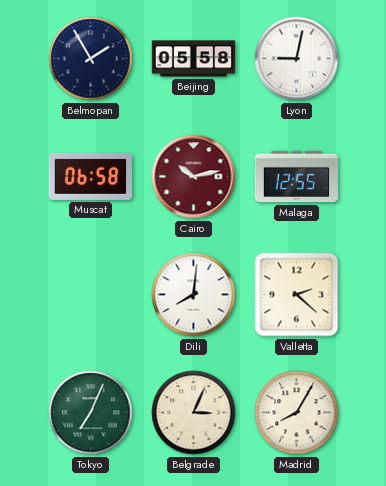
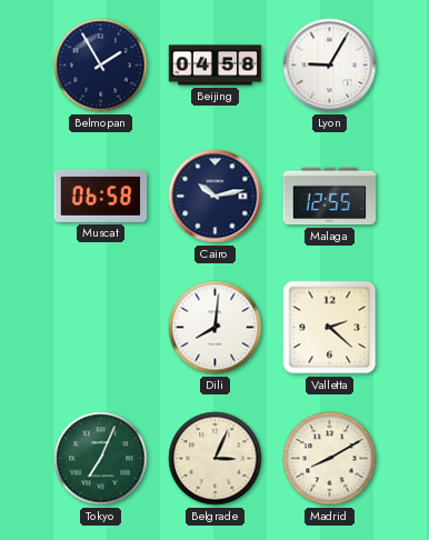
Beijing: 05:58 -> 04:58 (216, 66)
Lyon: 9:02 -> 9:05 (330, 66)
Cairo dial: burgundy -> navy (216, 197)
Madrid: 8:05 -> 8:10 (330, 459)
